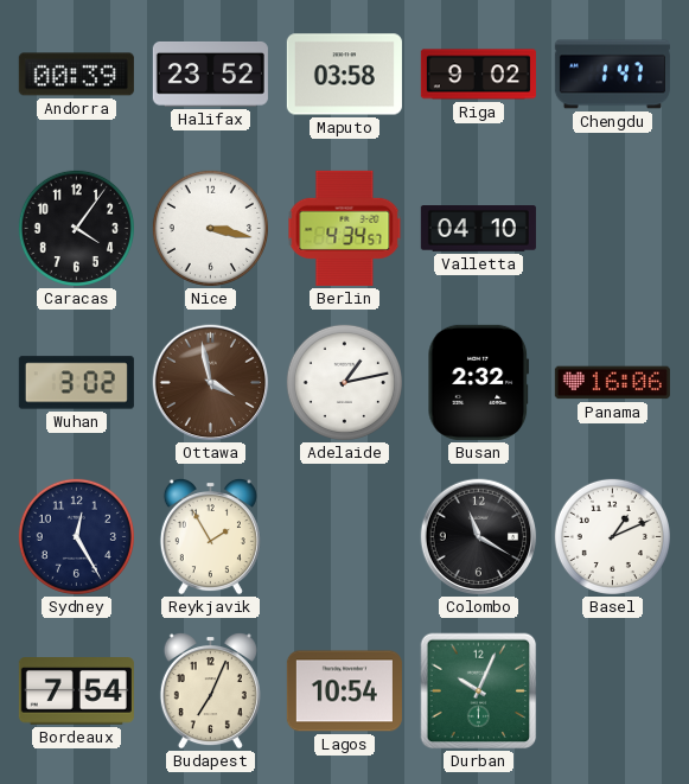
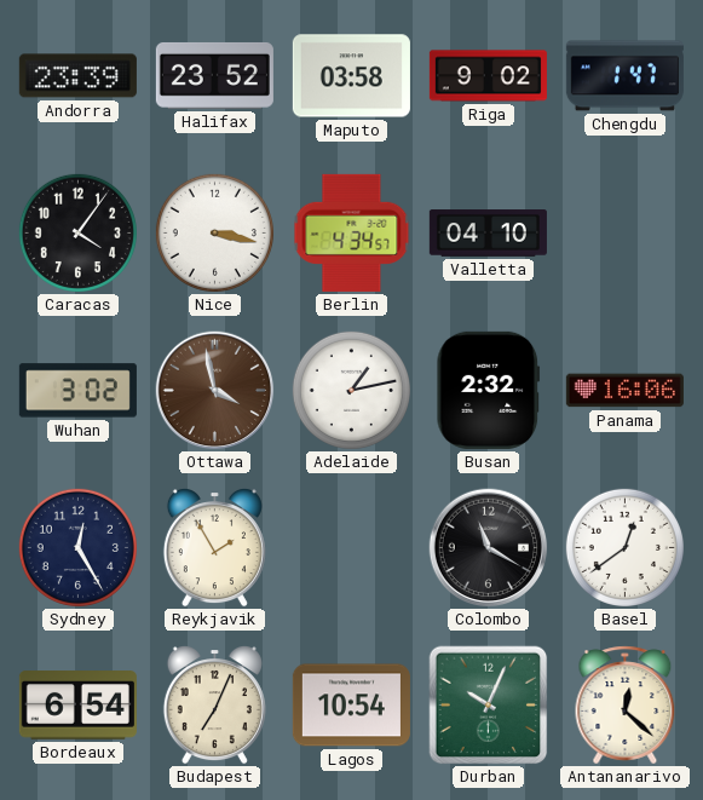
Andorra: 00:39 -> 23:39 (77, 76)
Basel: 1:11 -> 12:39 (624, 547)
Bordeaux: 7:54 -> 6:54 (77, 706)
Antananarivo: none -> 12:22 (626, 706)
